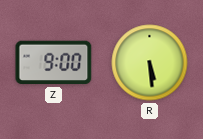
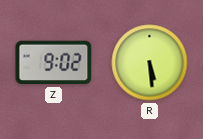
Z: 9:00 -> 9:02 (54, 63)
